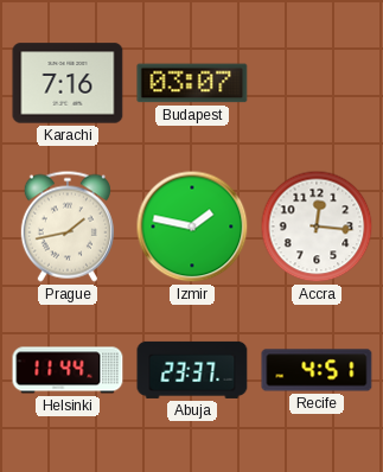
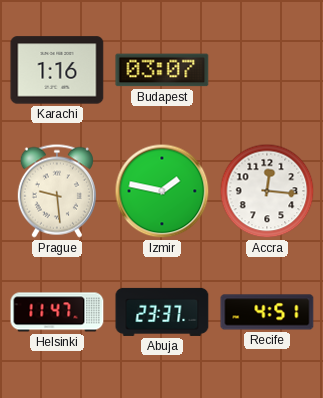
Karachi: 7:16 -> 1:16 (57, 70)
Prague: 1:43 -> 9:29 (57, 191)
Helsinki: 11:44 -> 11:47 (57, 312)
